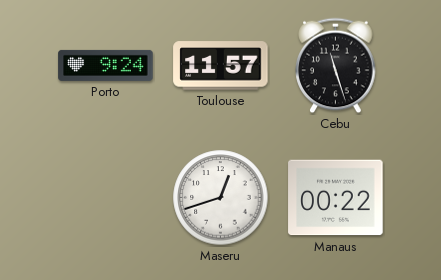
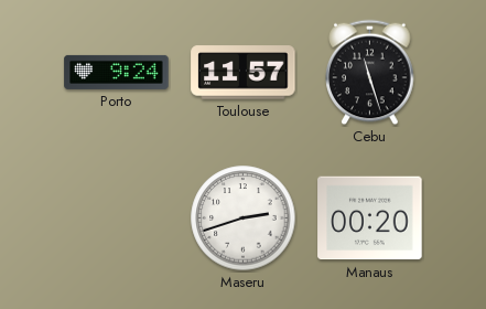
Maseru: 12:42 -> 2:42 (244, 219)
Manaus: 00:22 -> 00:20 (370, 219)
